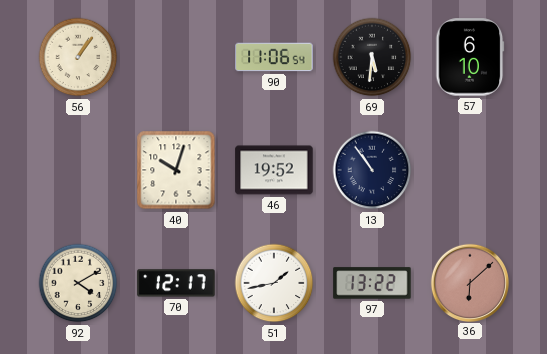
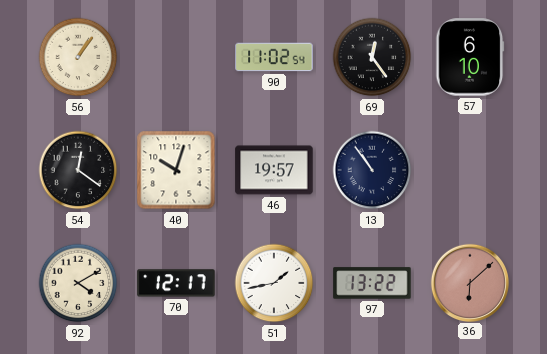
90: 11:06 -> 11:02 (274, 57)
69: 5:31 -> 12:24 (372, 57)
54: none -> 12:21 (78, 170)
46: 19:52 -> 19:57 (274, 170)
